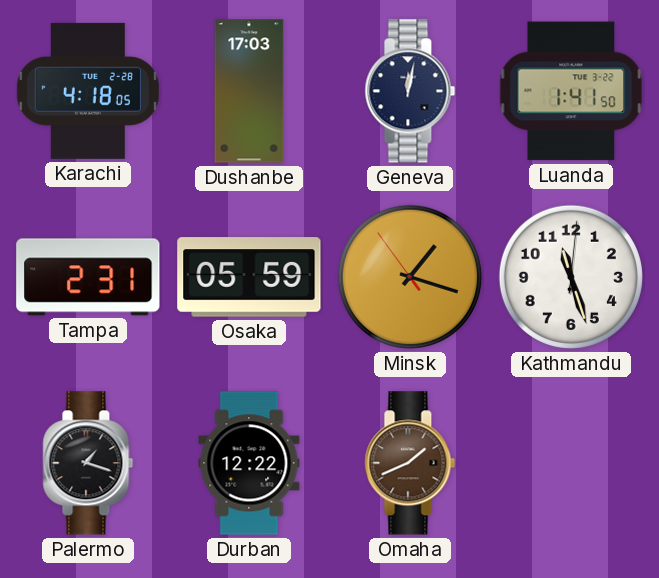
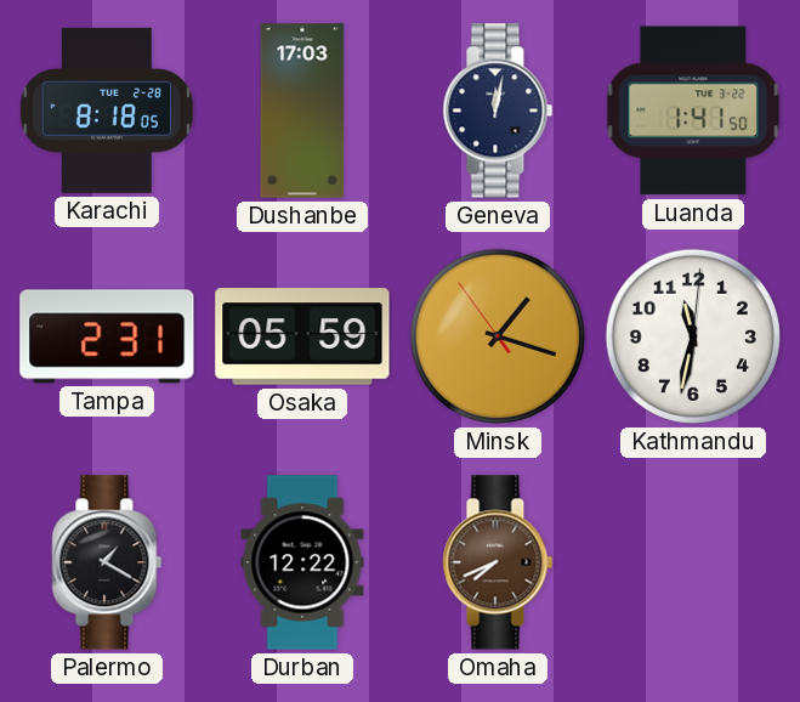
Karachi: 4:18 -> 8:18 (107, 111)
Kathmandu: 11:27 -> 11:32 (693, 336)
Palermo: 1:18 -> 1:20 (107, 562)
Omaha: 1:41 -> 7:41 (498, 562)
